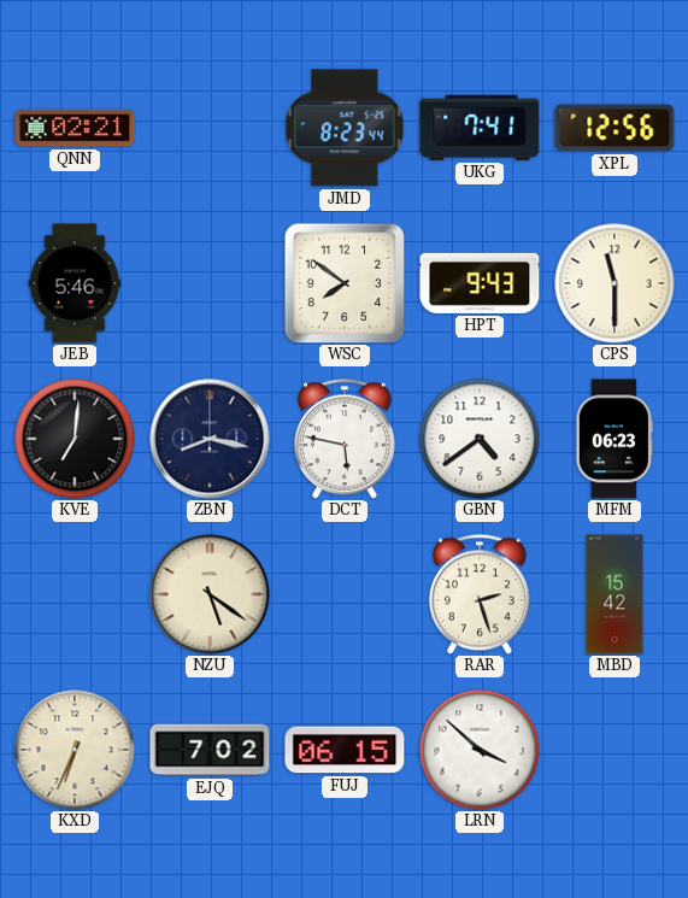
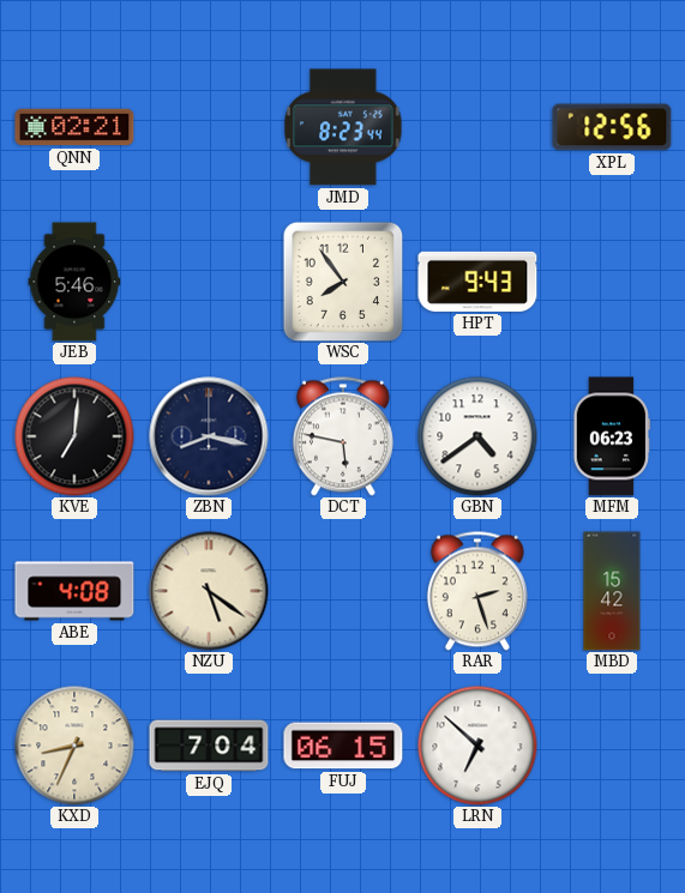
UKG: 7:41 -> none (480, 128)
WSC: 7:51 -> 7:54 (343, 282)
CPS: 11:30 -> none (615, 283)
ABE: none -> 4:08 (74, 591)
KXD: 6:34 -> 8:34 (74, 746)
EJQ: 7:02 -> 7:04 (209, 746)
LRN: 3:52 -> 6:52 (477, 746)
